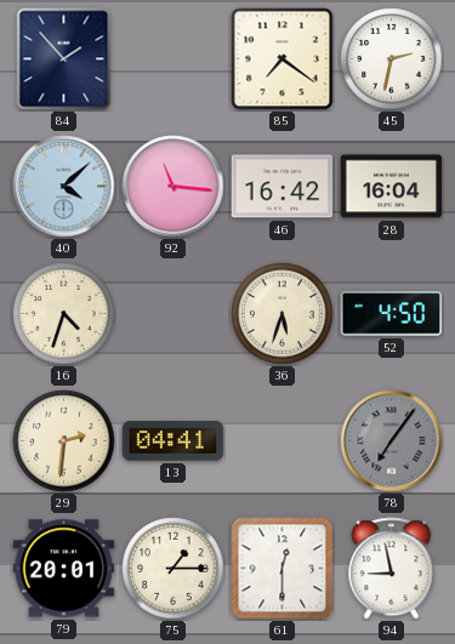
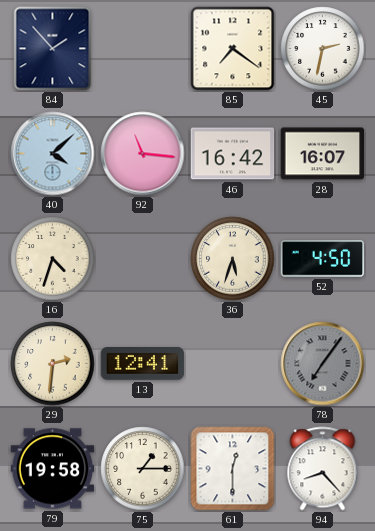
28: 16:04 -> 16:07 (323, 154)
13: 04:41 -> 12:41 (143, 364)
79: 20:01 -> 19:58 (53, 469)
94: 8:58 -> 8:23 (323, 469)
